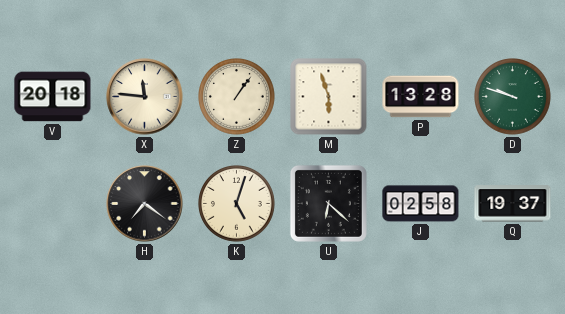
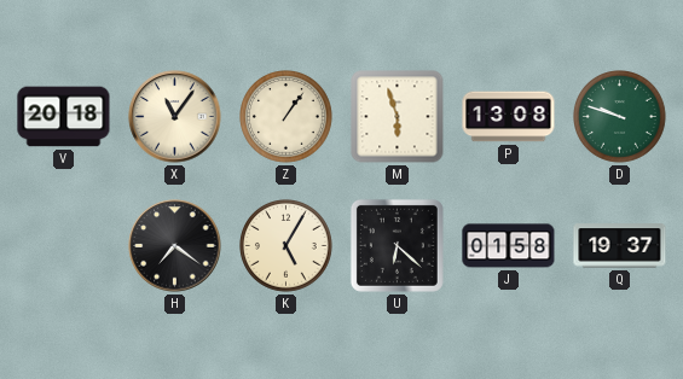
X: 11:46 -> 11:06 (175, 117)
P: 13:28 -> 13:08 (509, 117)
K: 5:03 -> 5:05 (286, 246)
J: 02:58 -> 01:58 (509, 246)
